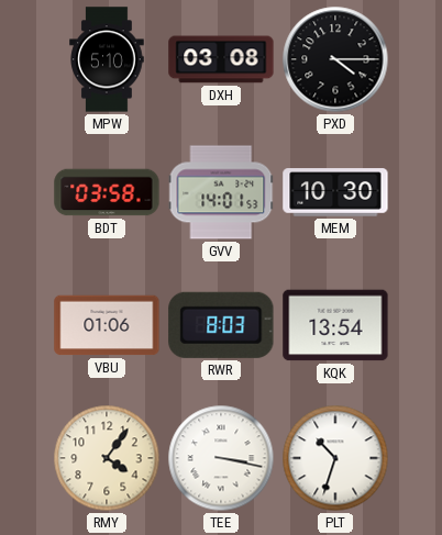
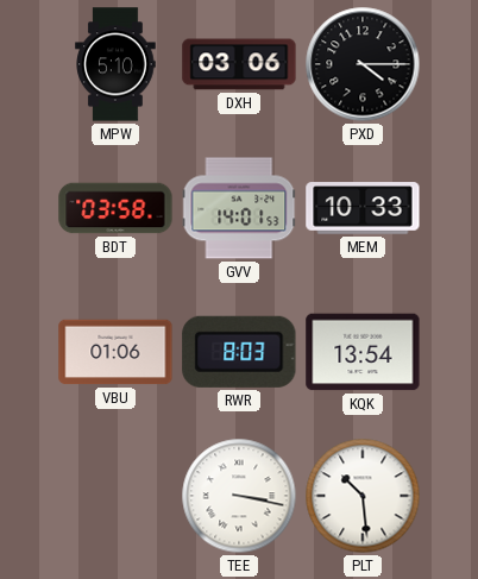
DXH: 03:08 -> 03:06 (239, 64)
MEM: 10:30 -> 10:33 (363, 208)
RMY: 4:06 -> none (107, 458)
PLT: 10:33 -> 10:29 (363, 496)
